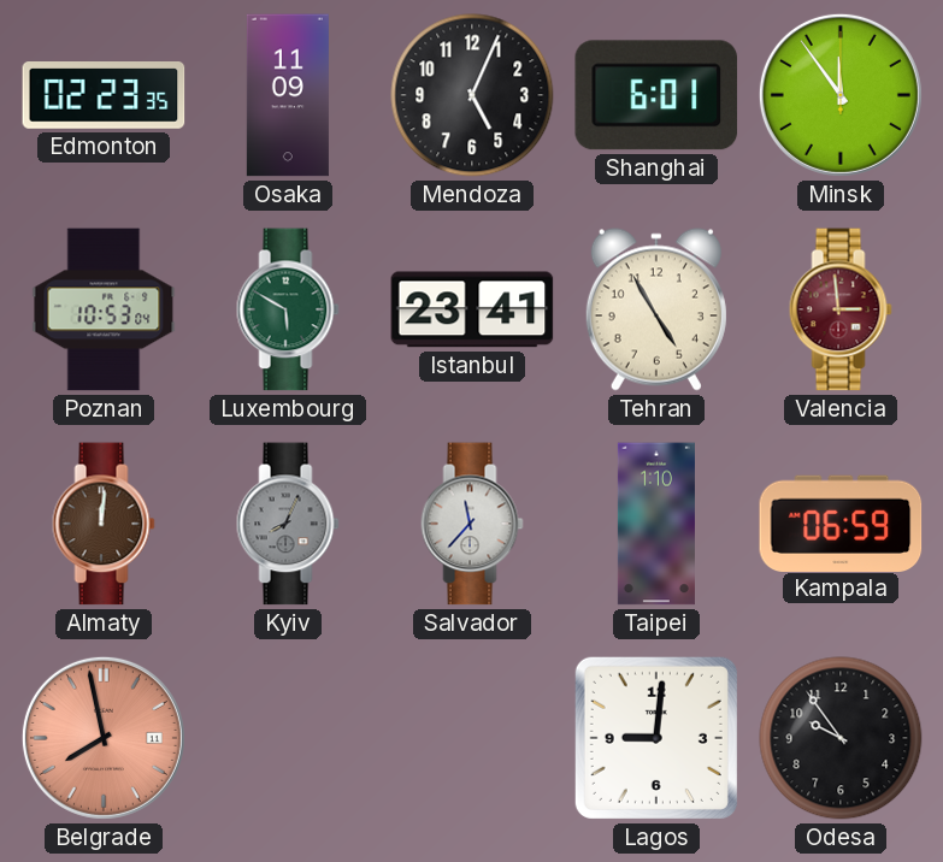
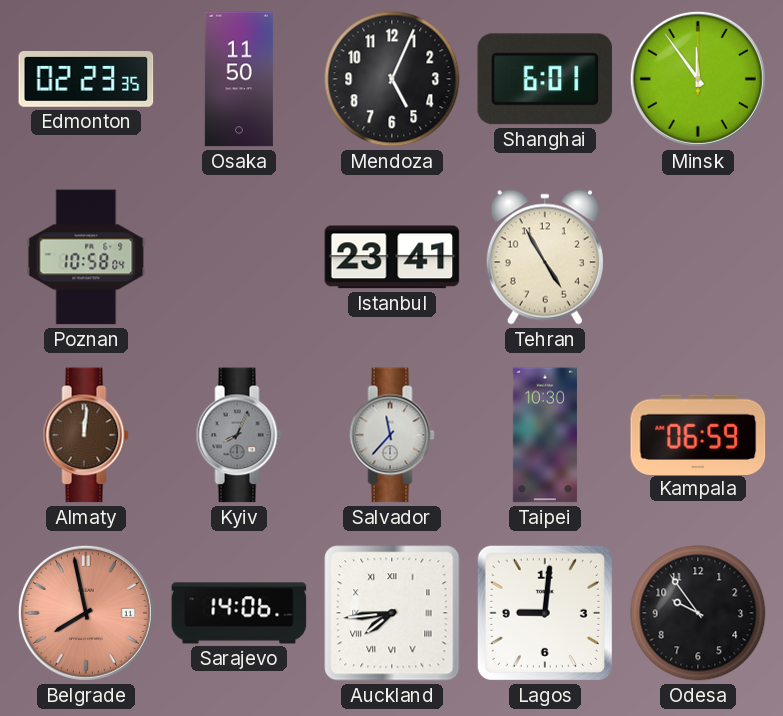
Osaka: 11:09 -> 11:50 (239, 79)
Poznan: 10:53 -> 10:58 (86, 257)
Luxembourg: 5:50 -> none (288, 309)
Valencia: 2:59 -> none (841, 309)
Taipei: 1:10 -> 10:30 (545, 435)
Sarajevo: none -> 14:06 (239, 613)
Auckland: none -> 7:44 (392, 613)
